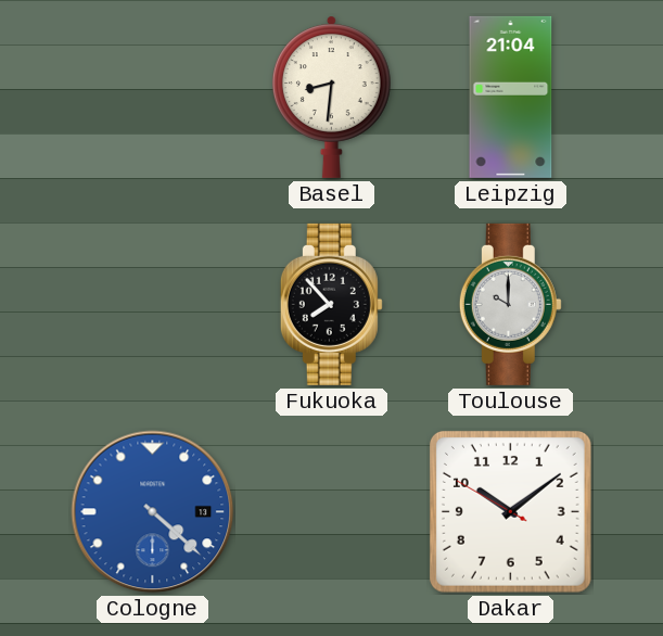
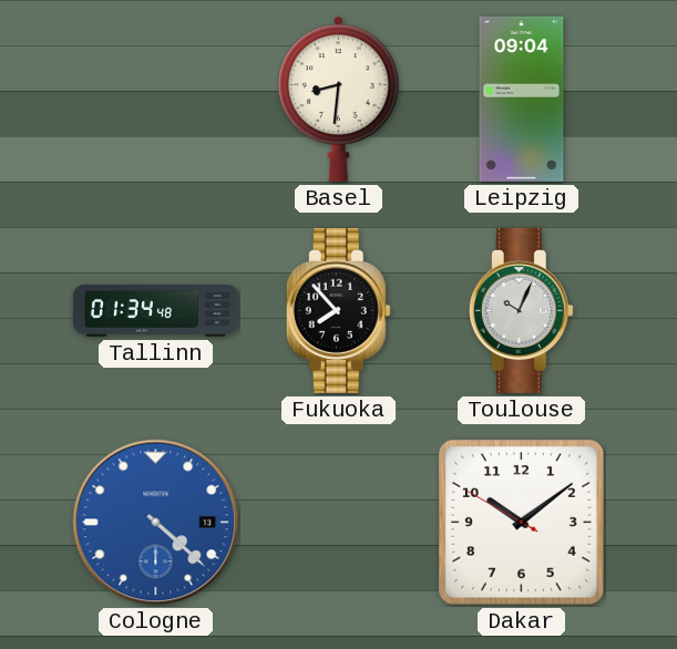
Leipzig: 21:04 -> 09:04 (522, 99)
Tallinn: none -> 01:34 (155, 311)
Toulouse: 10:00 -> 10:04 (521, 310)
